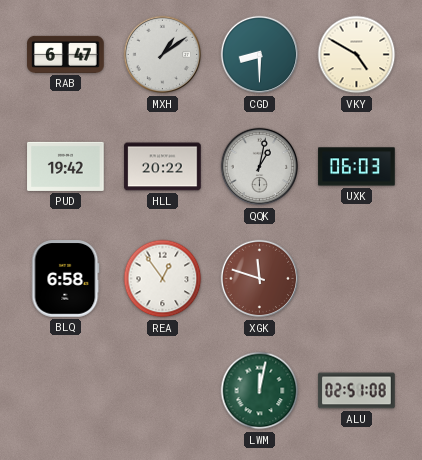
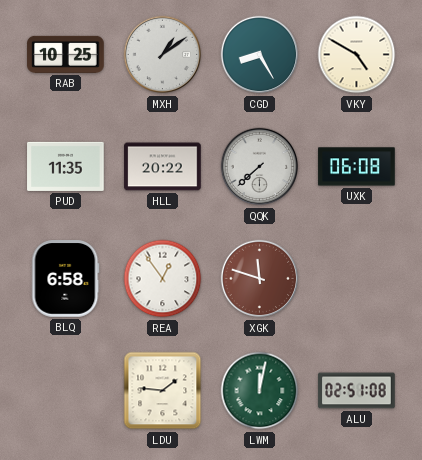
RAB: 6:47 -> 10:25 (66, 54)
CGD: 8:30 -> 8:25 (260, 55)
PUD: 19:42 -> 11:35 (66, 166)
QQK: 1:02 -> 7:38 (260, 167)
UXK: 06:03 -> 06:08 (357, 167)
LDU: none -> 1:46 (163, 391)
